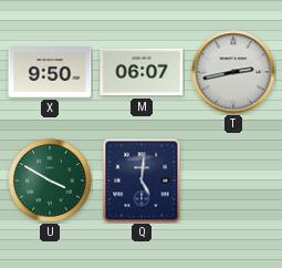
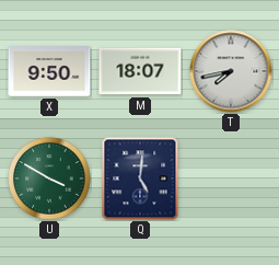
M: 06:07 -> 18:07 (140, 71)
T: 2:43 -> 7:43 (231, 71)
